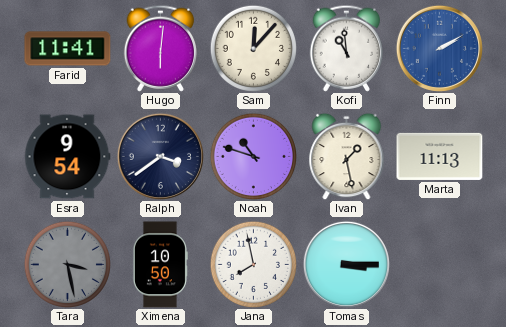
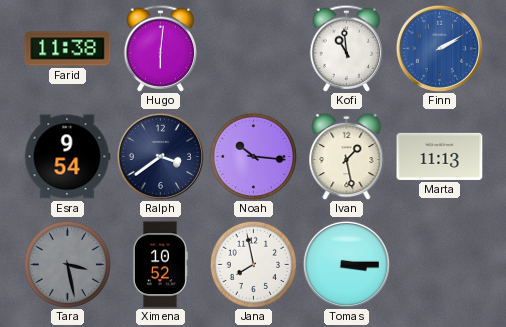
Farid: 11:41 -> 11:38 (68, 49)
Sam: 12:07 -> none (253, 48)
Noah: 10:48 -> 10:16 (253, 156)
Ximena: 10:50 -> 10:52 (160, 265)
